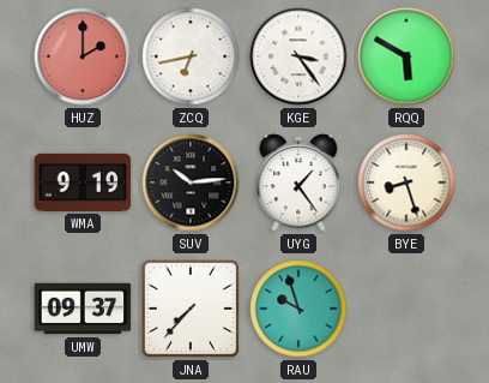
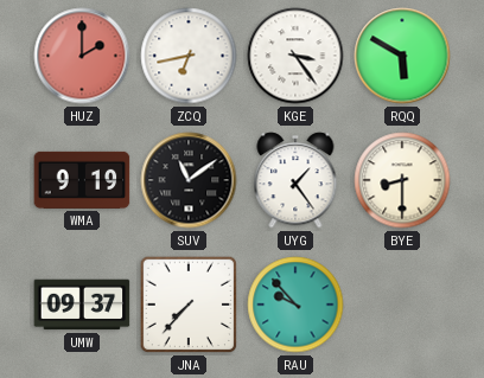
SUV: 10:14 -> 11:09 (189, 180)
BYE: 8:27 -> 8:30 (402, 180)
RAU: 9:57 -> 9:53 (295, 305)
